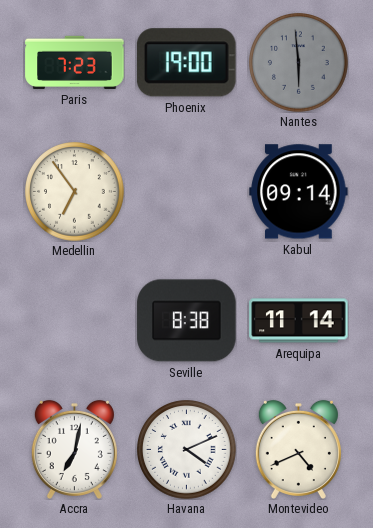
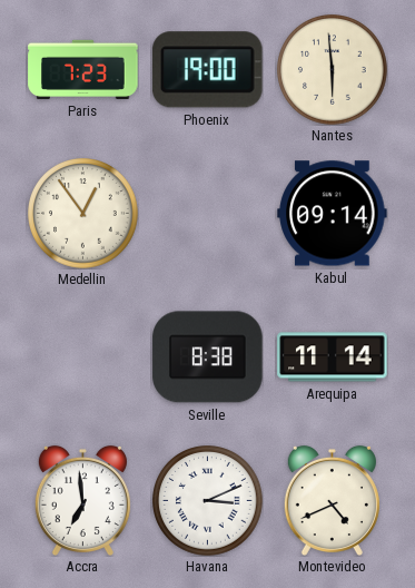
Nantes dial: grey -> cream (333, 70)
Medellin: 6:54 -> 12:54 (83, 214)
Accra: 7:02 -> 6:59 (82, 500)
Havana: 4:11 -> 3:11 (208, 501)
